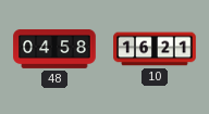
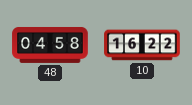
10: 16:21 -> 16:22 (142, 45)
